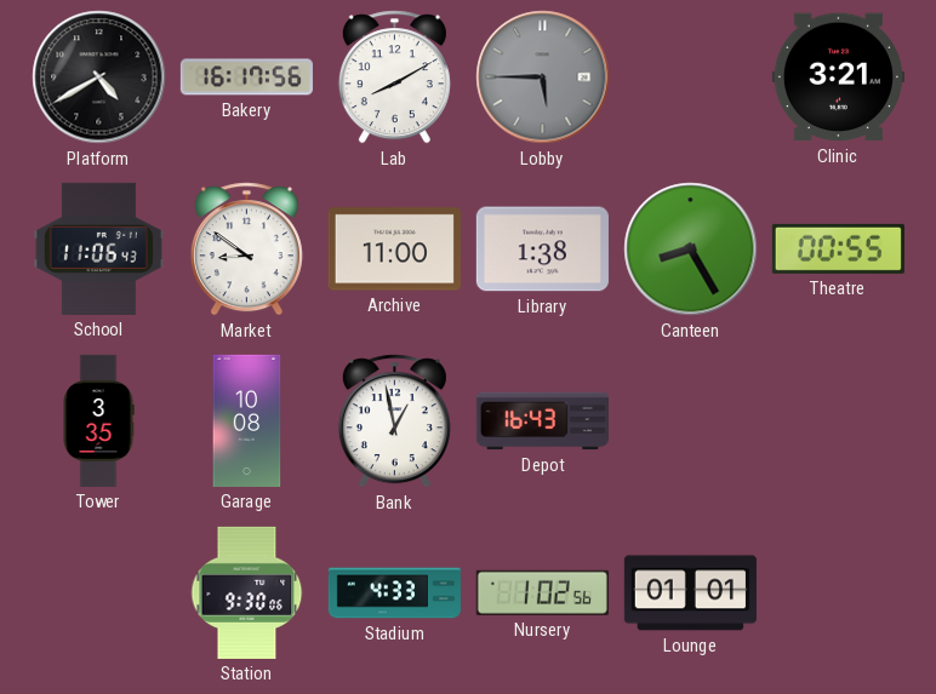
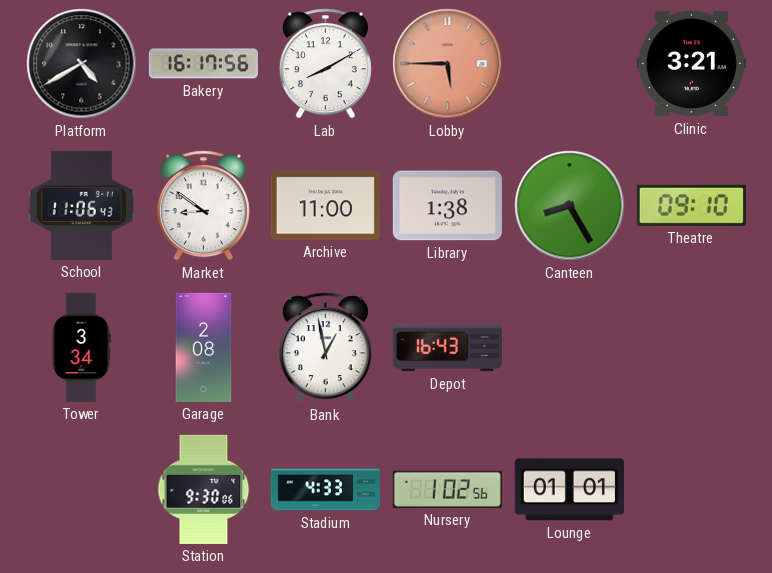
Lobby dial: grey -> salmon (448, 64)
Theatre: 00:55 -> 09:10 (691, 205)
Tower: 3:35 -> 3:34 (81, 347)
Garage: 10:08 -> 2:08 (204, 347)
